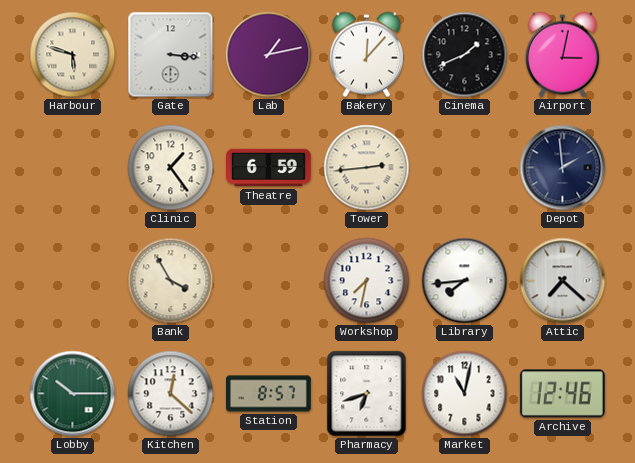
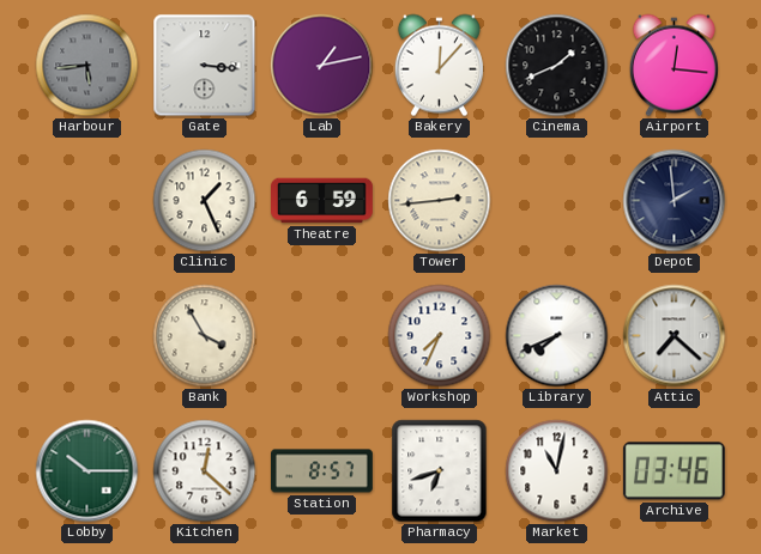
Harbour: 5:48 -> 5:44 (87, 66)
Harbour dial: cream -> grey (87, 66)
Airport: 3:02 -> 12:16 (674, 66)
Clinic: 1:24 -> 1:26 (205, 201)
Workshop: 7:32 -> 7:34 (440, 336)
Library: 7:44 -> 7:41 (557, 336)
Archive: 12:46 -> 03:46 (674, 471)
